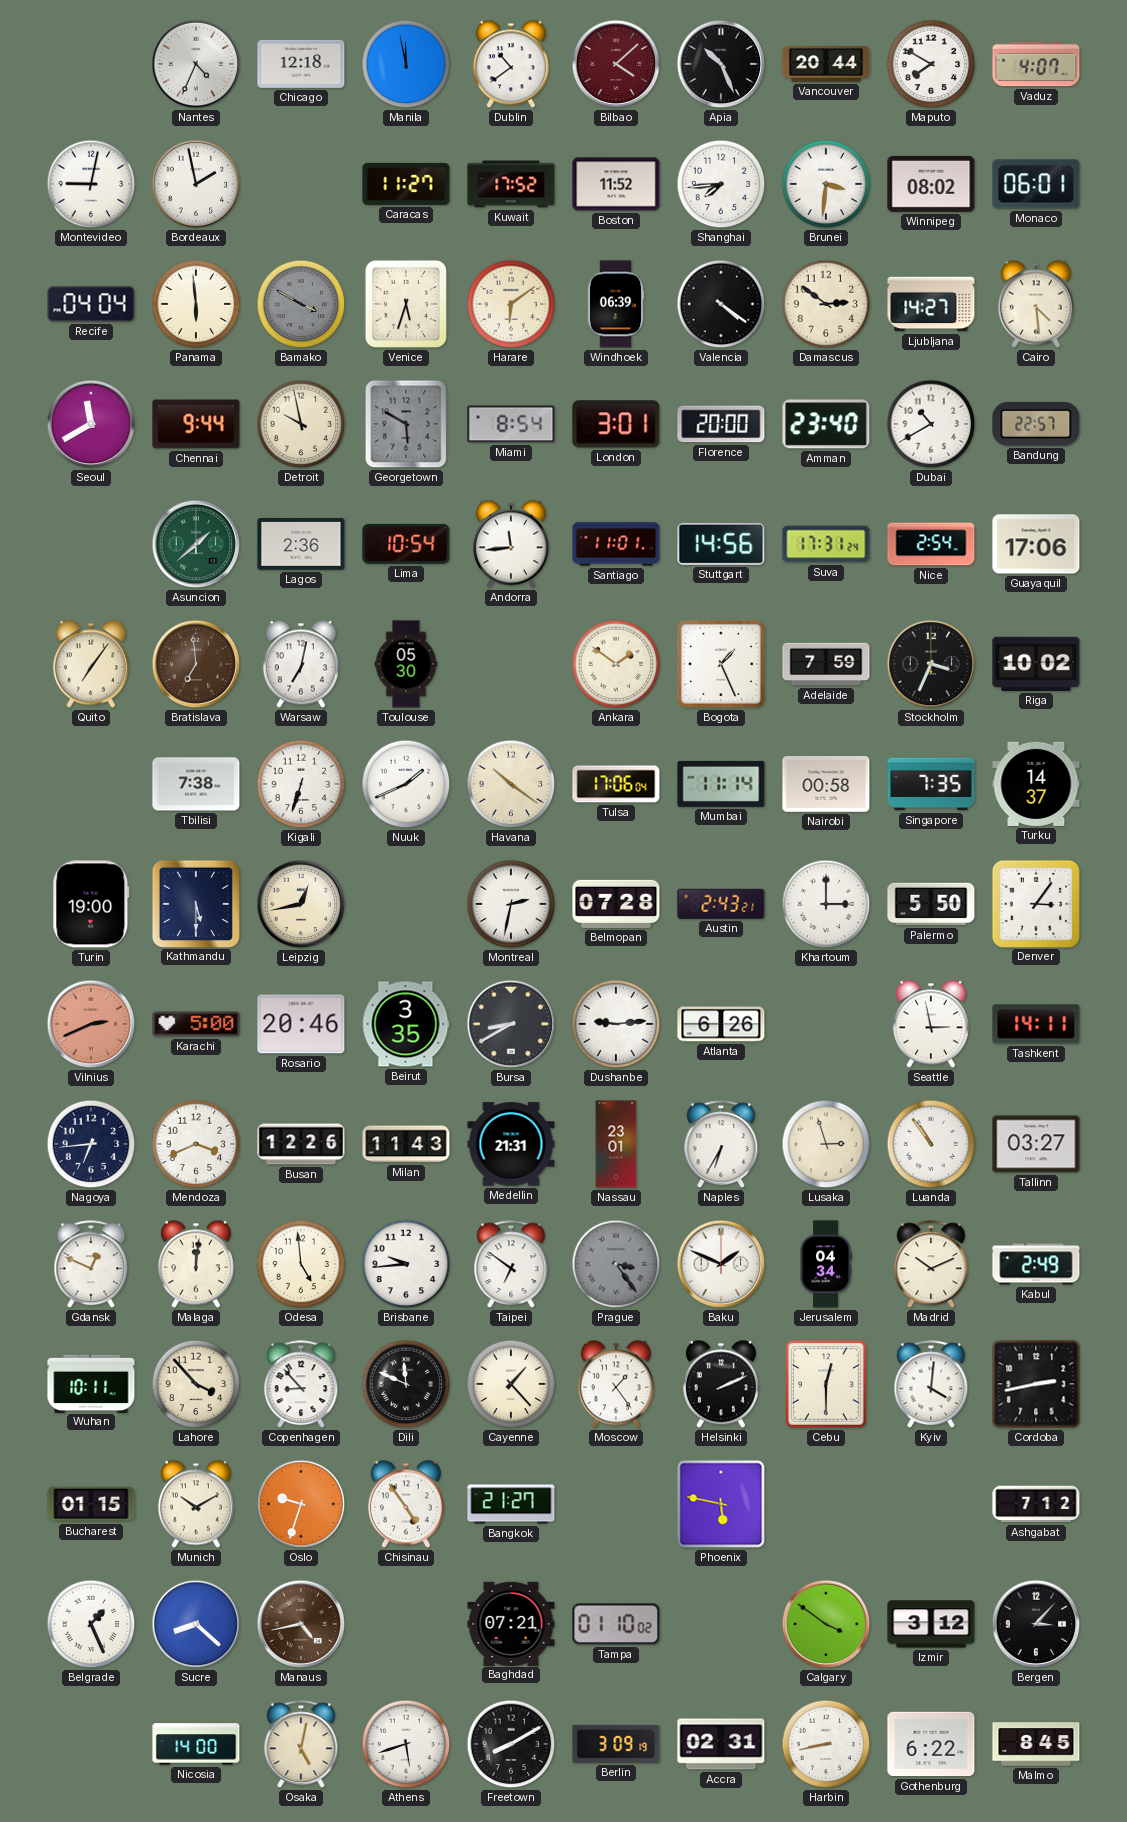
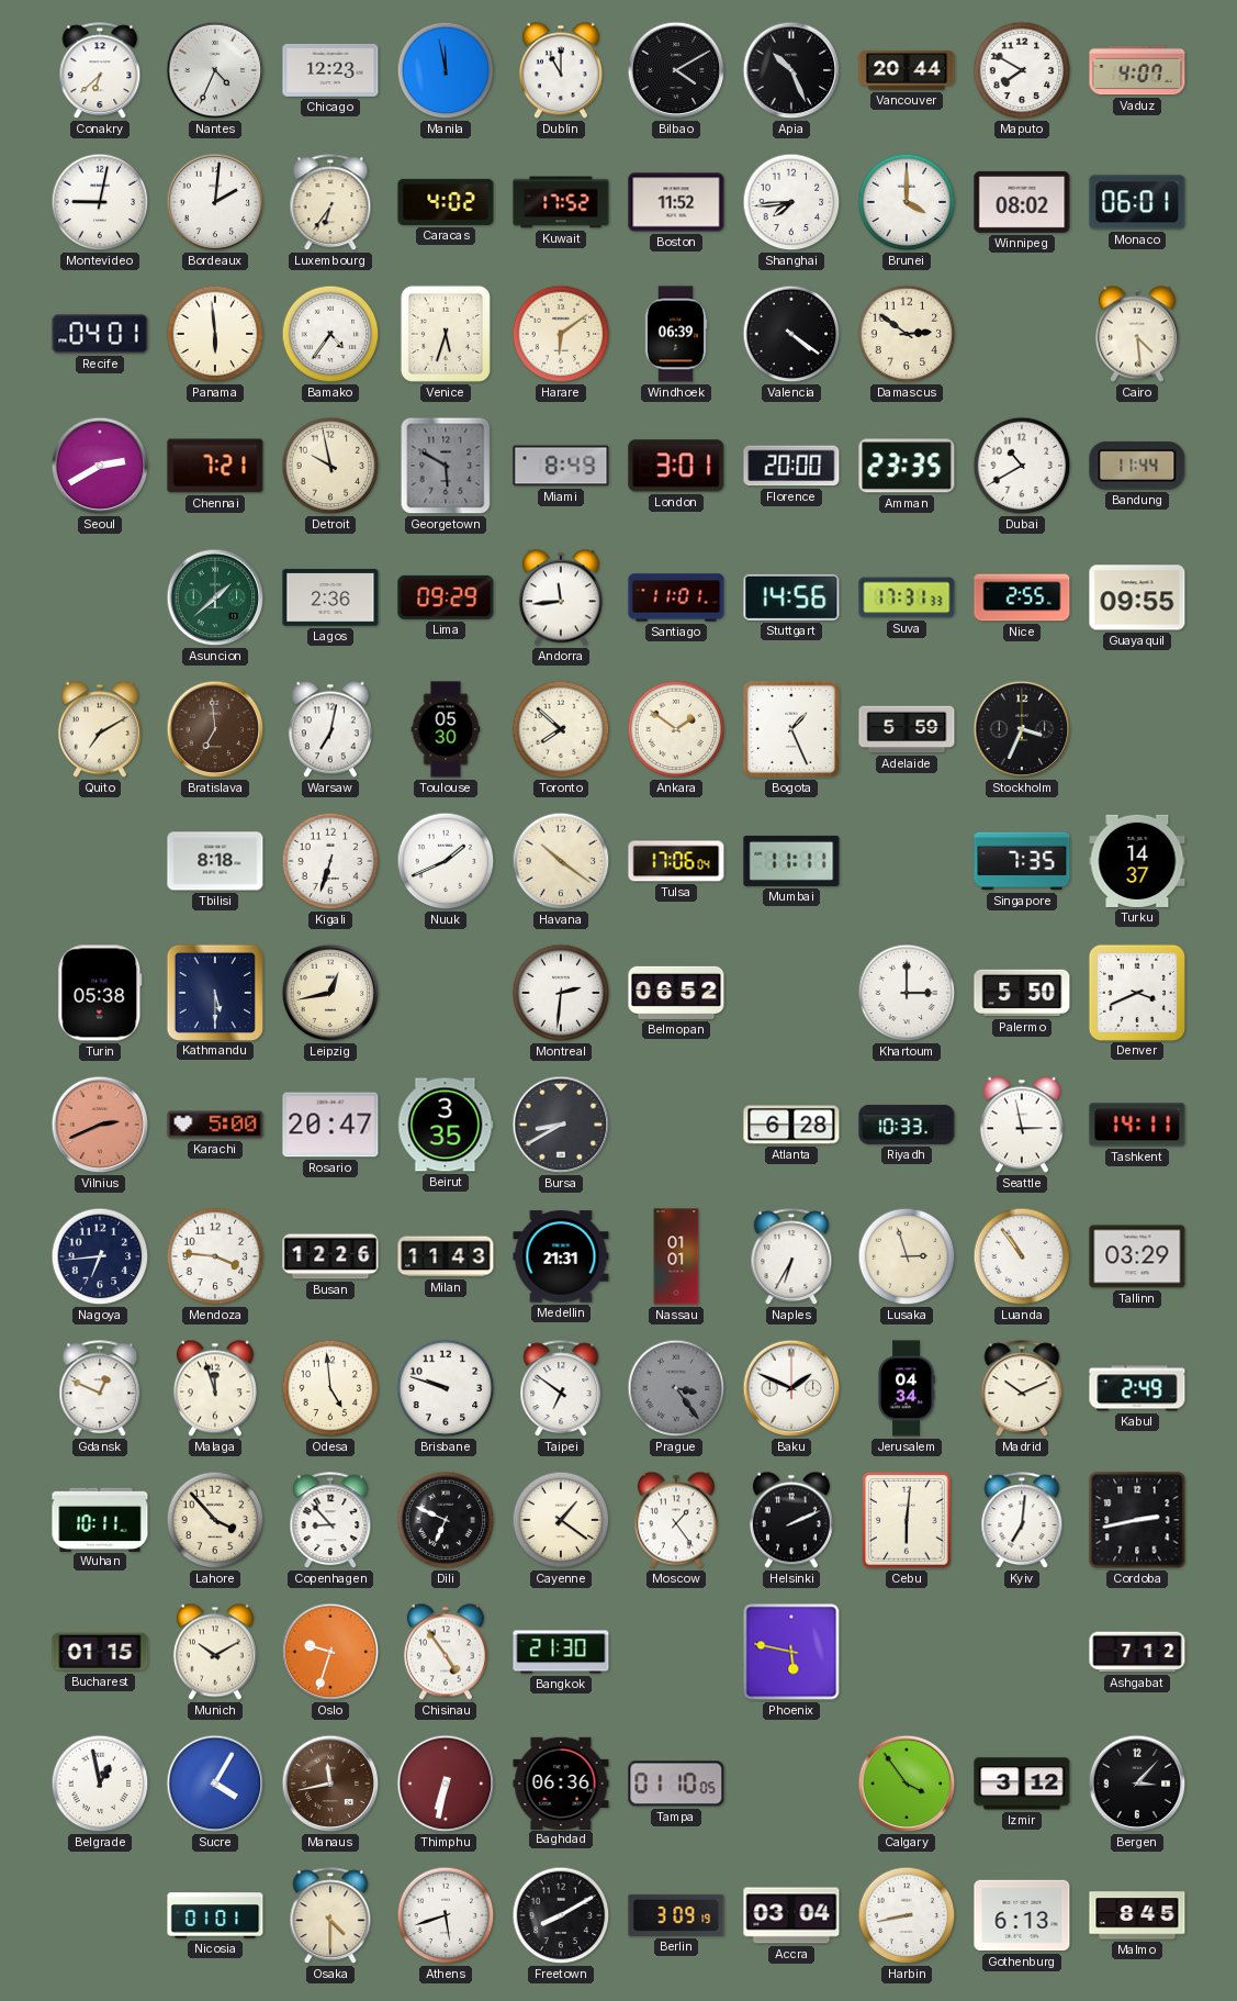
Conakry: none -> 6:38 (100, 71)
Chicago: 12:18 -> 12:23 (330, 70)
Dublin: 10:39 -> 11:00 (561, 70)
Bilbao: 4:08 -> 4:10 (676, 70)
Bilbao dial: burgundy -> black (676, 70)
Bordeaux: 1:58 -> 2:01 (215, 202)
Luxembourg: none -> 6:36 (330, 203)
Caracas: 11:27 -> 4:02 (446, 202)
Brunei: 3:31 -> 4:00 (907, 202)
Recife: 04:04 -> 04:01 (100, 334)
Bamako: 3:50 -> 4:36 (330, 334)
Bamako dial: grey -> white (330, 334)
Ljubljana: 14:27 -> none (931, 304)
Seoul: 11:40 -> 2:40 (100, 466)
Chennai: 9:44 -> 7:21 (215, 466)
Miami: 8:54 -> 8:49 (561, 466)
Amman: 23:40 -> 23:35 (907, 466)
Bandung: 22:57 -> 11:44 (1137, 466)
Lima: 10:54 -> 09:29 (446, 597)
Suva: 17:31:24 -> 17:31:33 (907, 597)
Nice: 2:54 -> 2:55 (1022, 597)
Guayaquil: 17:06 -> 09:55 (1137, 597)
Quito: 7:06 -> 7:10 (100, 729)
Toronto: none -> 7:52 (561, 729)
Adelaide: 7:59 -> 5:59 (907, 729)
Riga: 10:02 -> none (1036, 664)
Tbilisi: 7:38 -> 8:18 (215, 861)
Mumbai: 11:14 -> 11:11 (791, 861)
Nairobi: 00:58 -> none (826, 785)
Turin: 19:00 -> 05:38 (100, 993)
Montreal: 2:32 -> 2:31 (561, 993)
Belmopan: 07:28 -> 06:52 (676, 993)
Austin: 2:43 -> none (721, 904)
Denver: 3:06 -> 3:41 (1136, 992)
Rosario: 20:46 -> 20:47 (330, 1125)
Dushanbe: 9:14 -> none (616, 1024)
Atlanta: 6:26 -> 6:28 (791, 1125)
Riyadh: none -> 10:33 (907, 1125)
Mendoza: 3:41 -> 3:46 (215, 1256)
Nassau: 23:01 -> 01:01 (676, 1256)
Tallinn: 03:27 -> 03:29 (1137, 1256)
Malaga: 12:01 -> 11:57 (215, 1388)
Brisbane: 9:44 -> 9:48 (446, 1388)
Dili: 11:49 -> 6:49 (446, 1520)
Cayenne: 1:23 -> 1:21 (561, 1520)
Cebu: 12:30 -> 6:01 (907, 1520)
Kyiv: 4:01 -> 7:01 (1022, 1521)
Bangkok: 21:27 -> 21:30 (561, 1652)
Belgrade: 1:26 -> 12:58 (100, 1784)
Sucre: 8:22 -> 4:05 (215, 1784)
Manaus: 4:43 -> 11:43 (330, 1784)
Thimphu: none -> 6:32 (446, 1784)
Baghdad: 07:21 -> 06:36 (561, 1782)
Tampa: 01:10:02 -> 01:10:05 (676, 1784)
Calgary: 3:51 -> 3:54 (907, 1784)
Nicosia: 14:00 -> 01:01 (215, 1915)
Osaka: 5:02 -> 4:30 (330, 1916)
Accra: 02:31 -> 03:04 (791, 1915)
Gothenburg: 6:22 -> 6:13 (1022, 1915)
